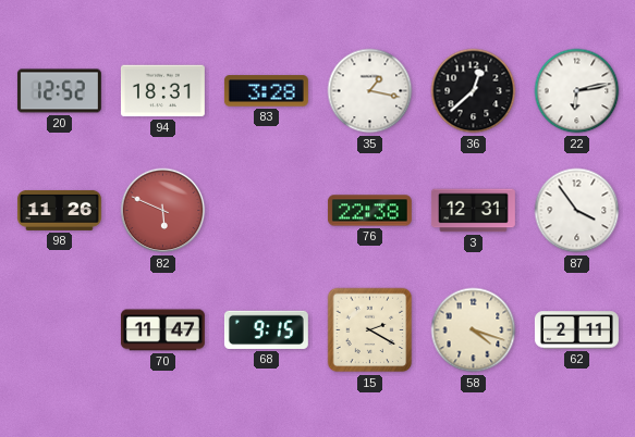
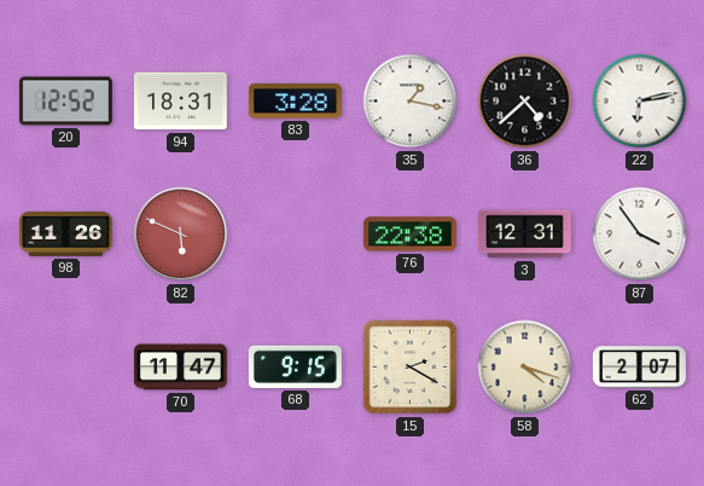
36: 12:38 -> 4:38 (525, 102)
62: 2:11 -> 2:07 (639, 368)
